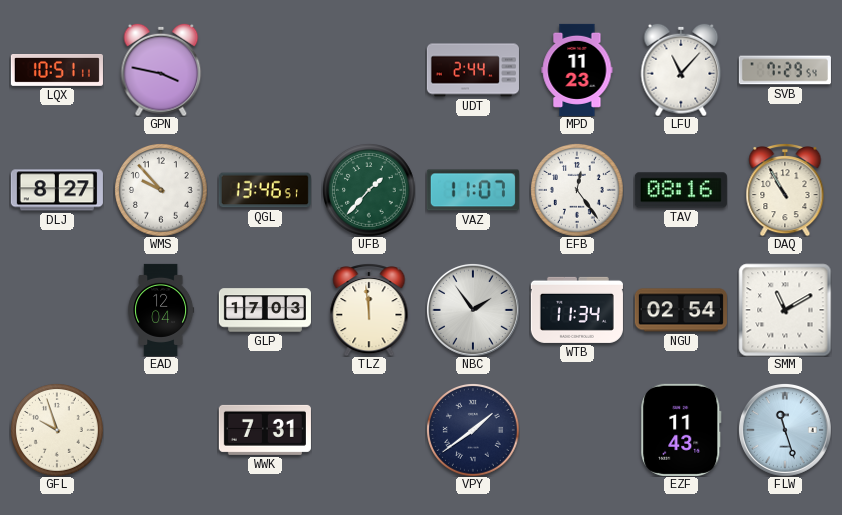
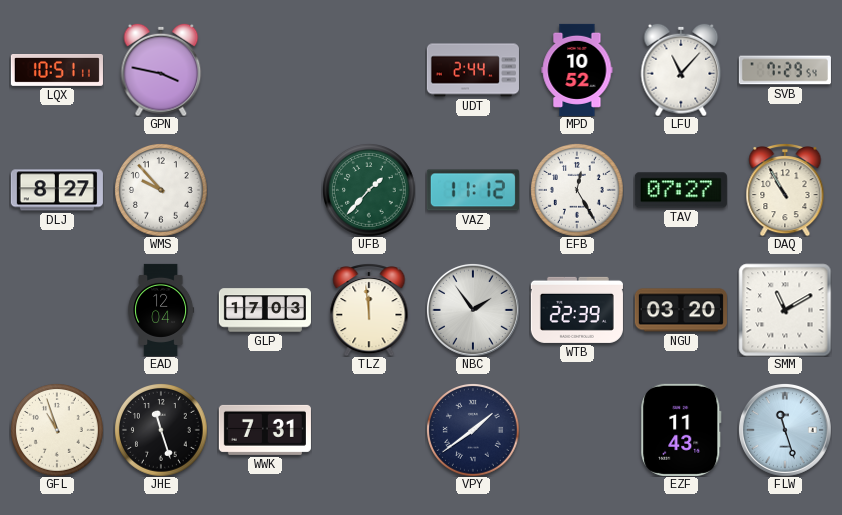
MPD: 11:23 -> 10:52 (577, 70)
QGL: 13:46 -> none (265, 190)
VAZ: 11:07 -> 11:12 (473, 190)
EFB: 12:24 -> 12:25 (577, 190)
TAV: 08:16 -> 07:27 (681, 190)
WTB: 11:34 -> 22:39 (577, 310)
NGU: 02:54 -> 03:20 (681, 310)
GFL: 9:57 -> 10:57 (57, 430)
JHE: none -> 11:27 (161, 430)
